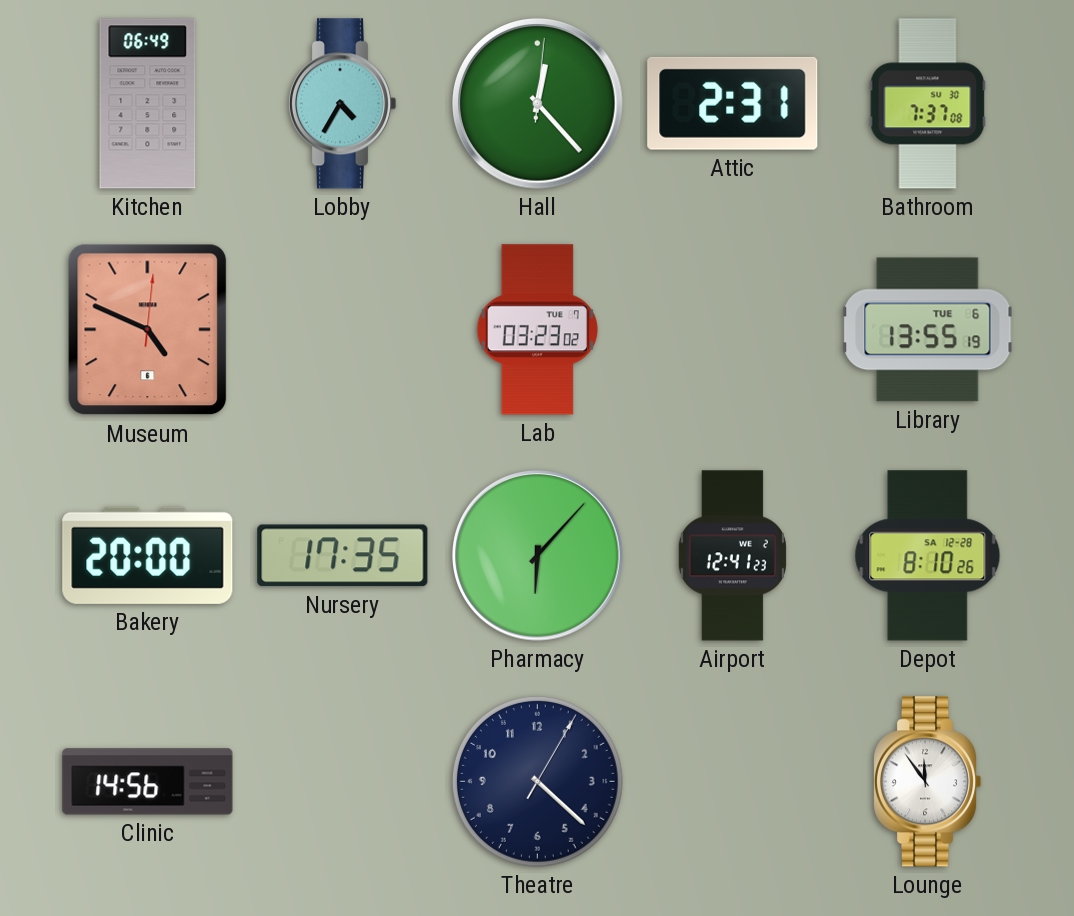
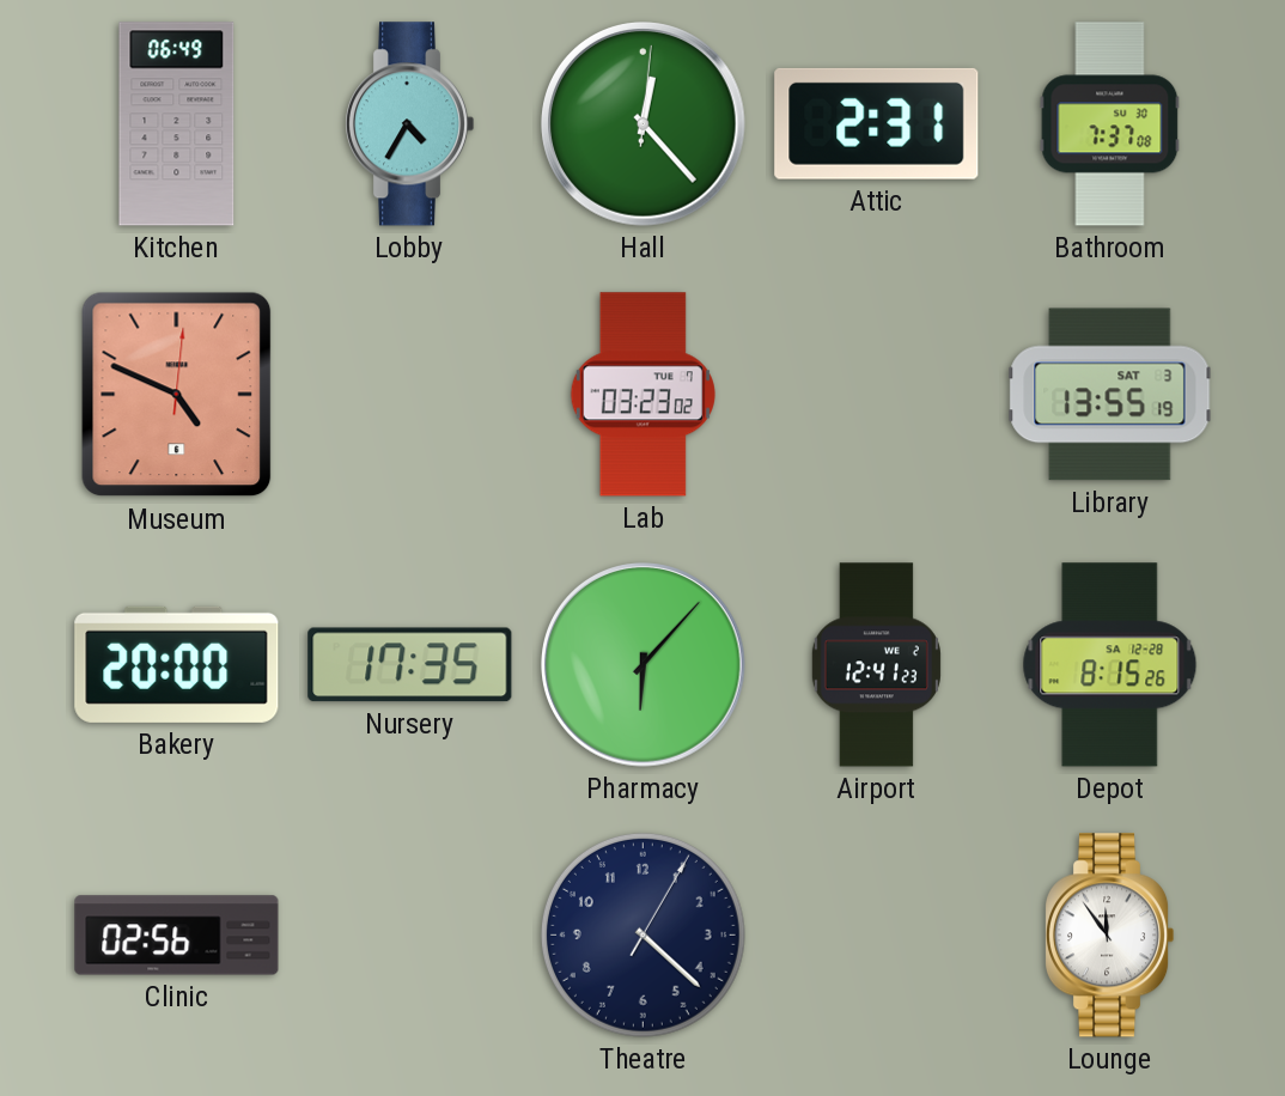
Library date: TUE 6 -> SAT 3 (1110, 395)
Depot: 8:10 -> 8:15 (1110, 665)
Clinic: 14:56 -> 02:56 (177, 936)
